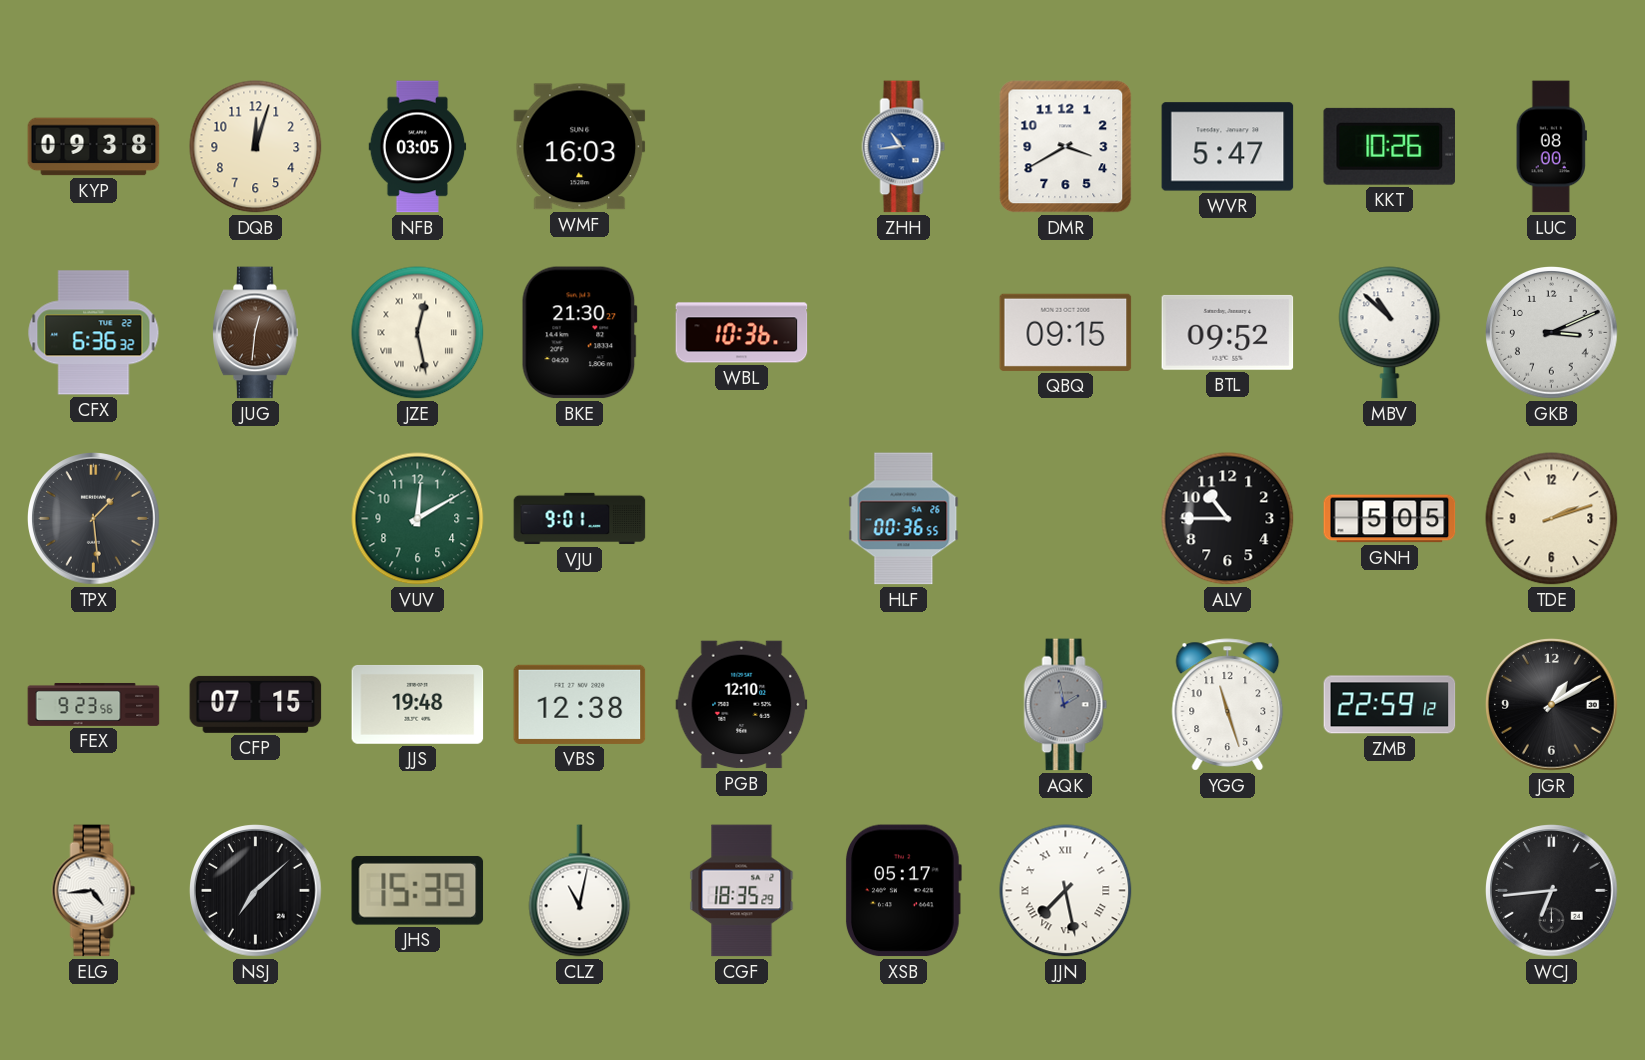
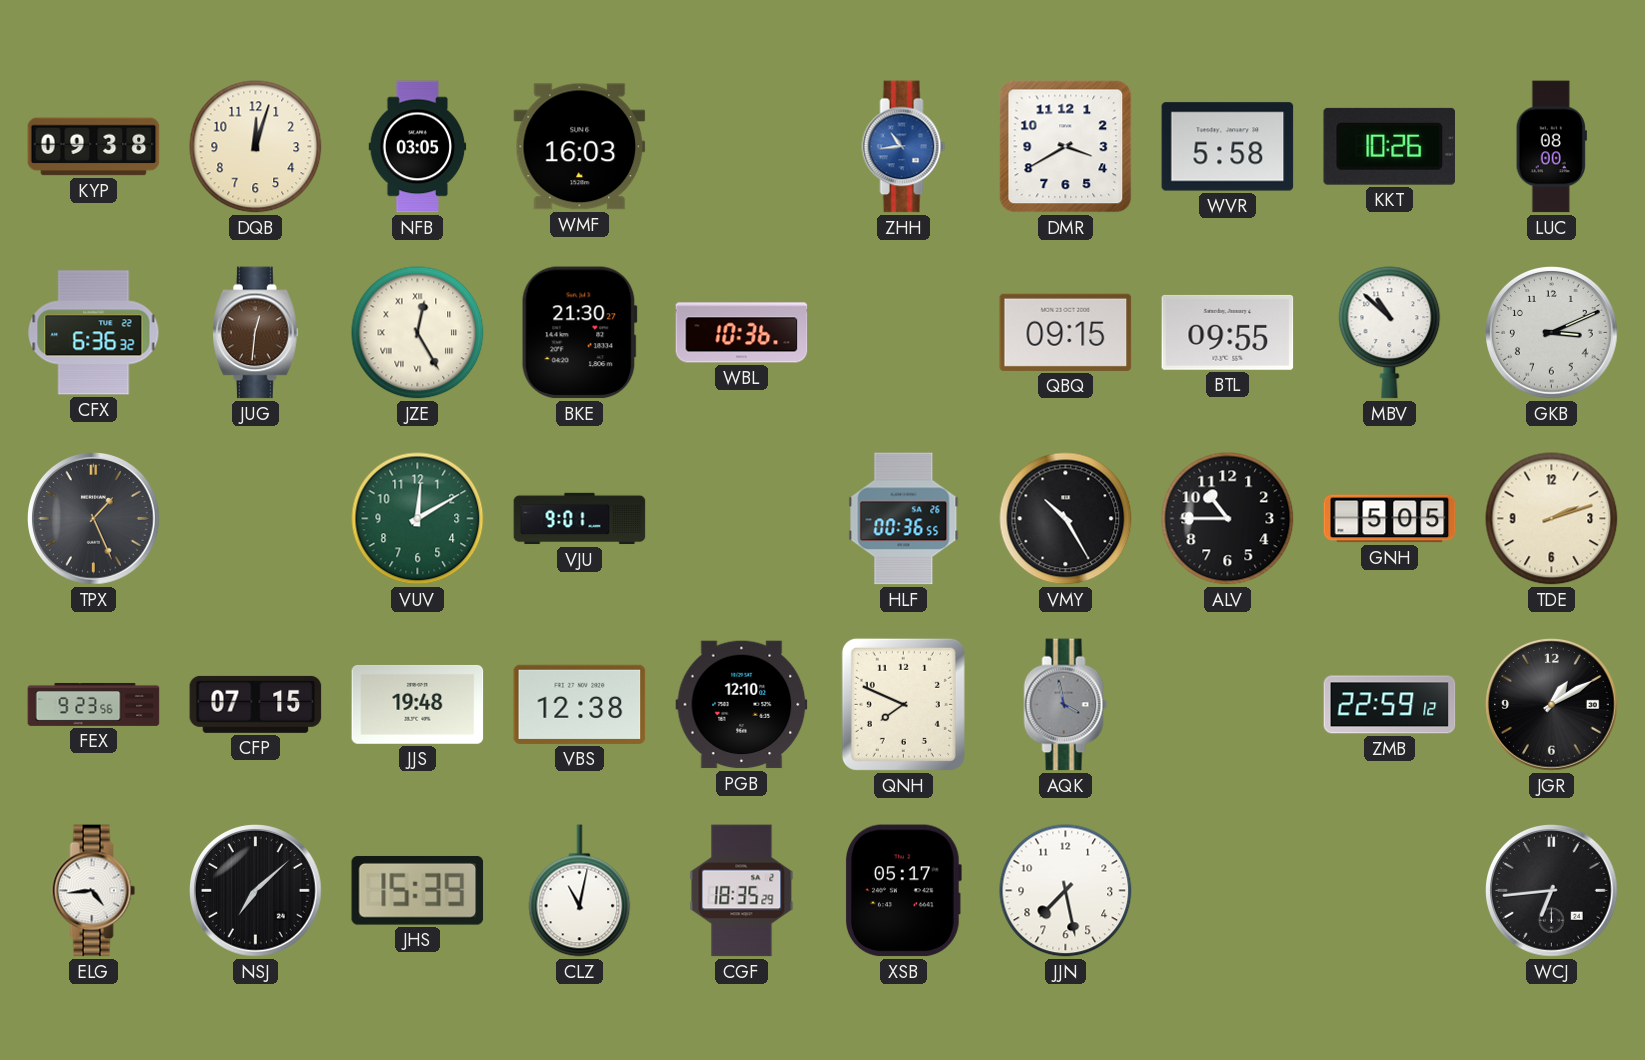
WVR: 5:47 -> 5:58 (1228, 147)
JZE: 12:28 -> 12:25 (418, 333)
BTL: 09:52 -> 09:55 (1228, 332)
TPX: 1:29 -> 1:26 (94, 519)
VMY: none -> 10:25 (1066, 519)
QNH: none -> 7:49 (903, 704)
AQK: 1:58 -> 3:58 (1066, 705)
YGG: 11:27 -> none (1228, 705)
JJN numerals: Roman -> Arabic (1066, 891)
